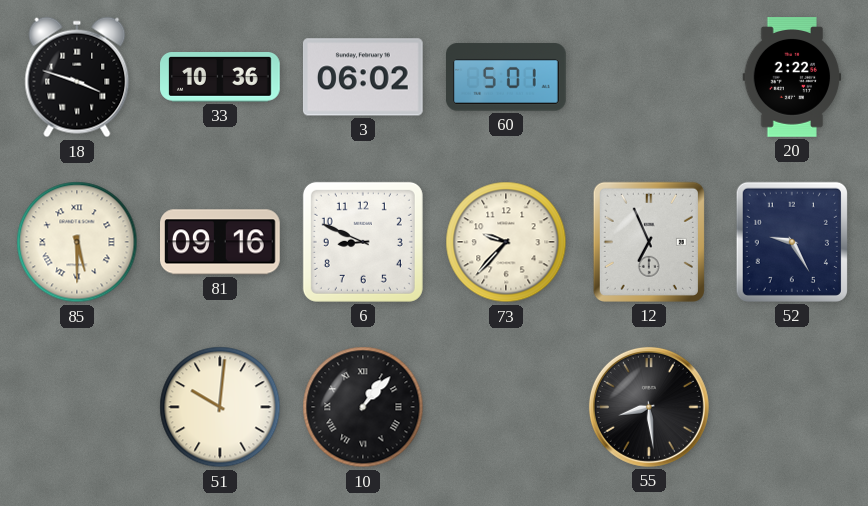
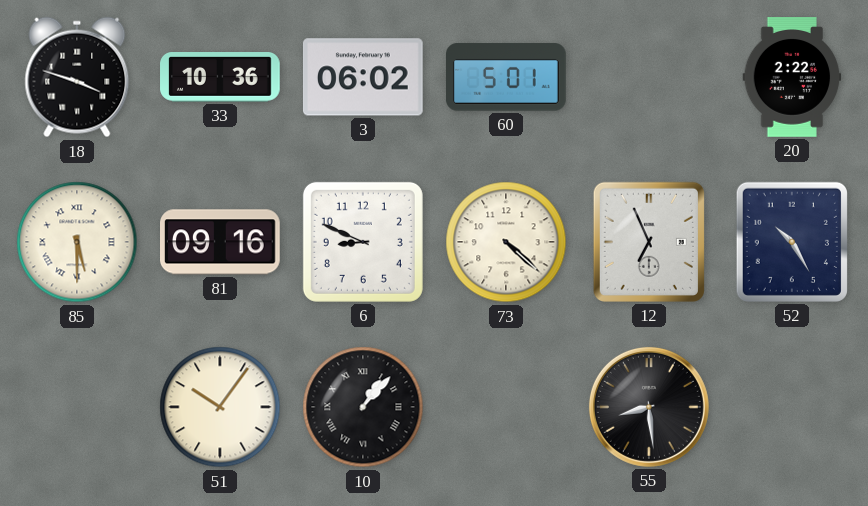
73: 9:37 -> 4:22 (506, 242)
52: 9:25 -> 10:25 (792, 242)
51: 10:01 -> 10:06 (220, 407)
